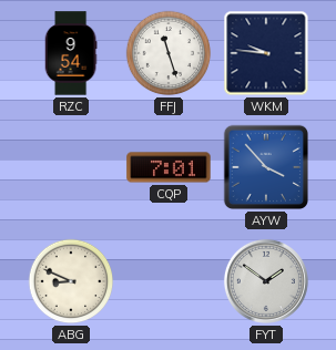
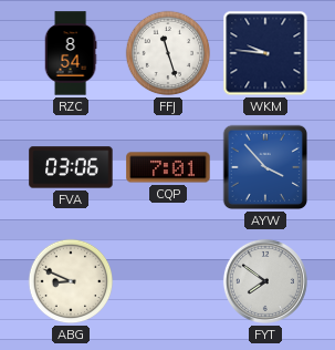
RZC: 9:54 -> 8:54 (71, 53)
FVA: none -> 03:06 (71, 167)
FYT: 1:51 -> 7:51 (265, 281)
